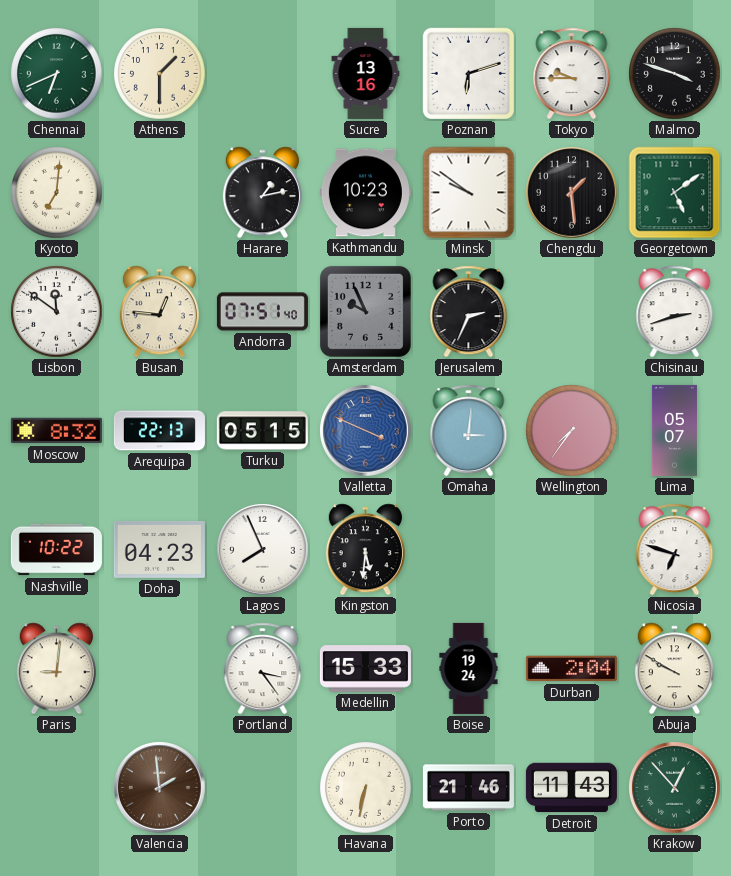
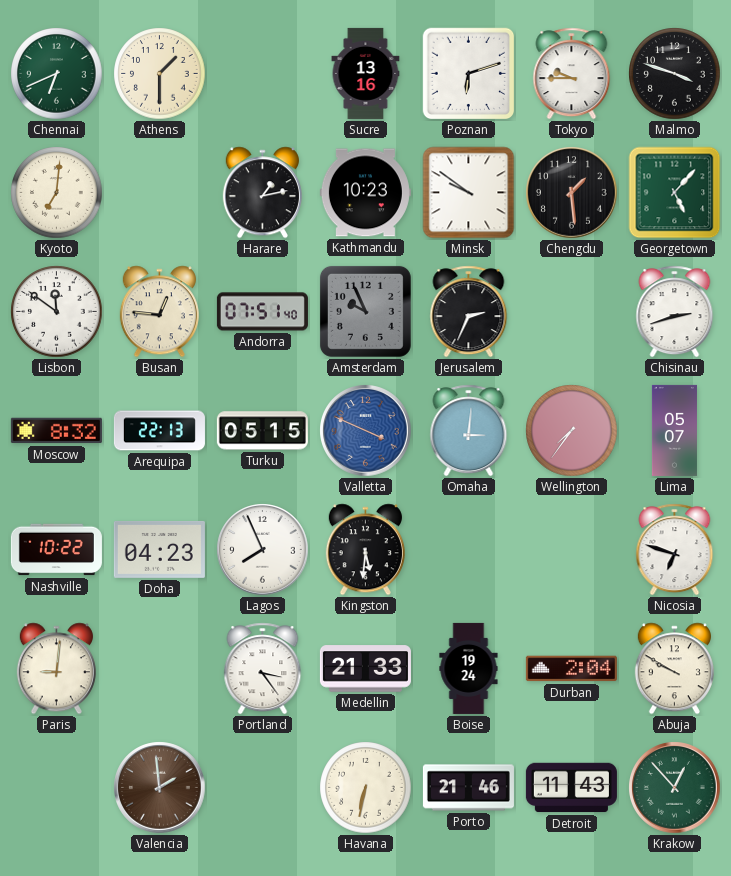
Georgetown: 5:09 -> 5:07 (675, 193)
Medellin: 15:33 -> 21:33 (365, 669)
